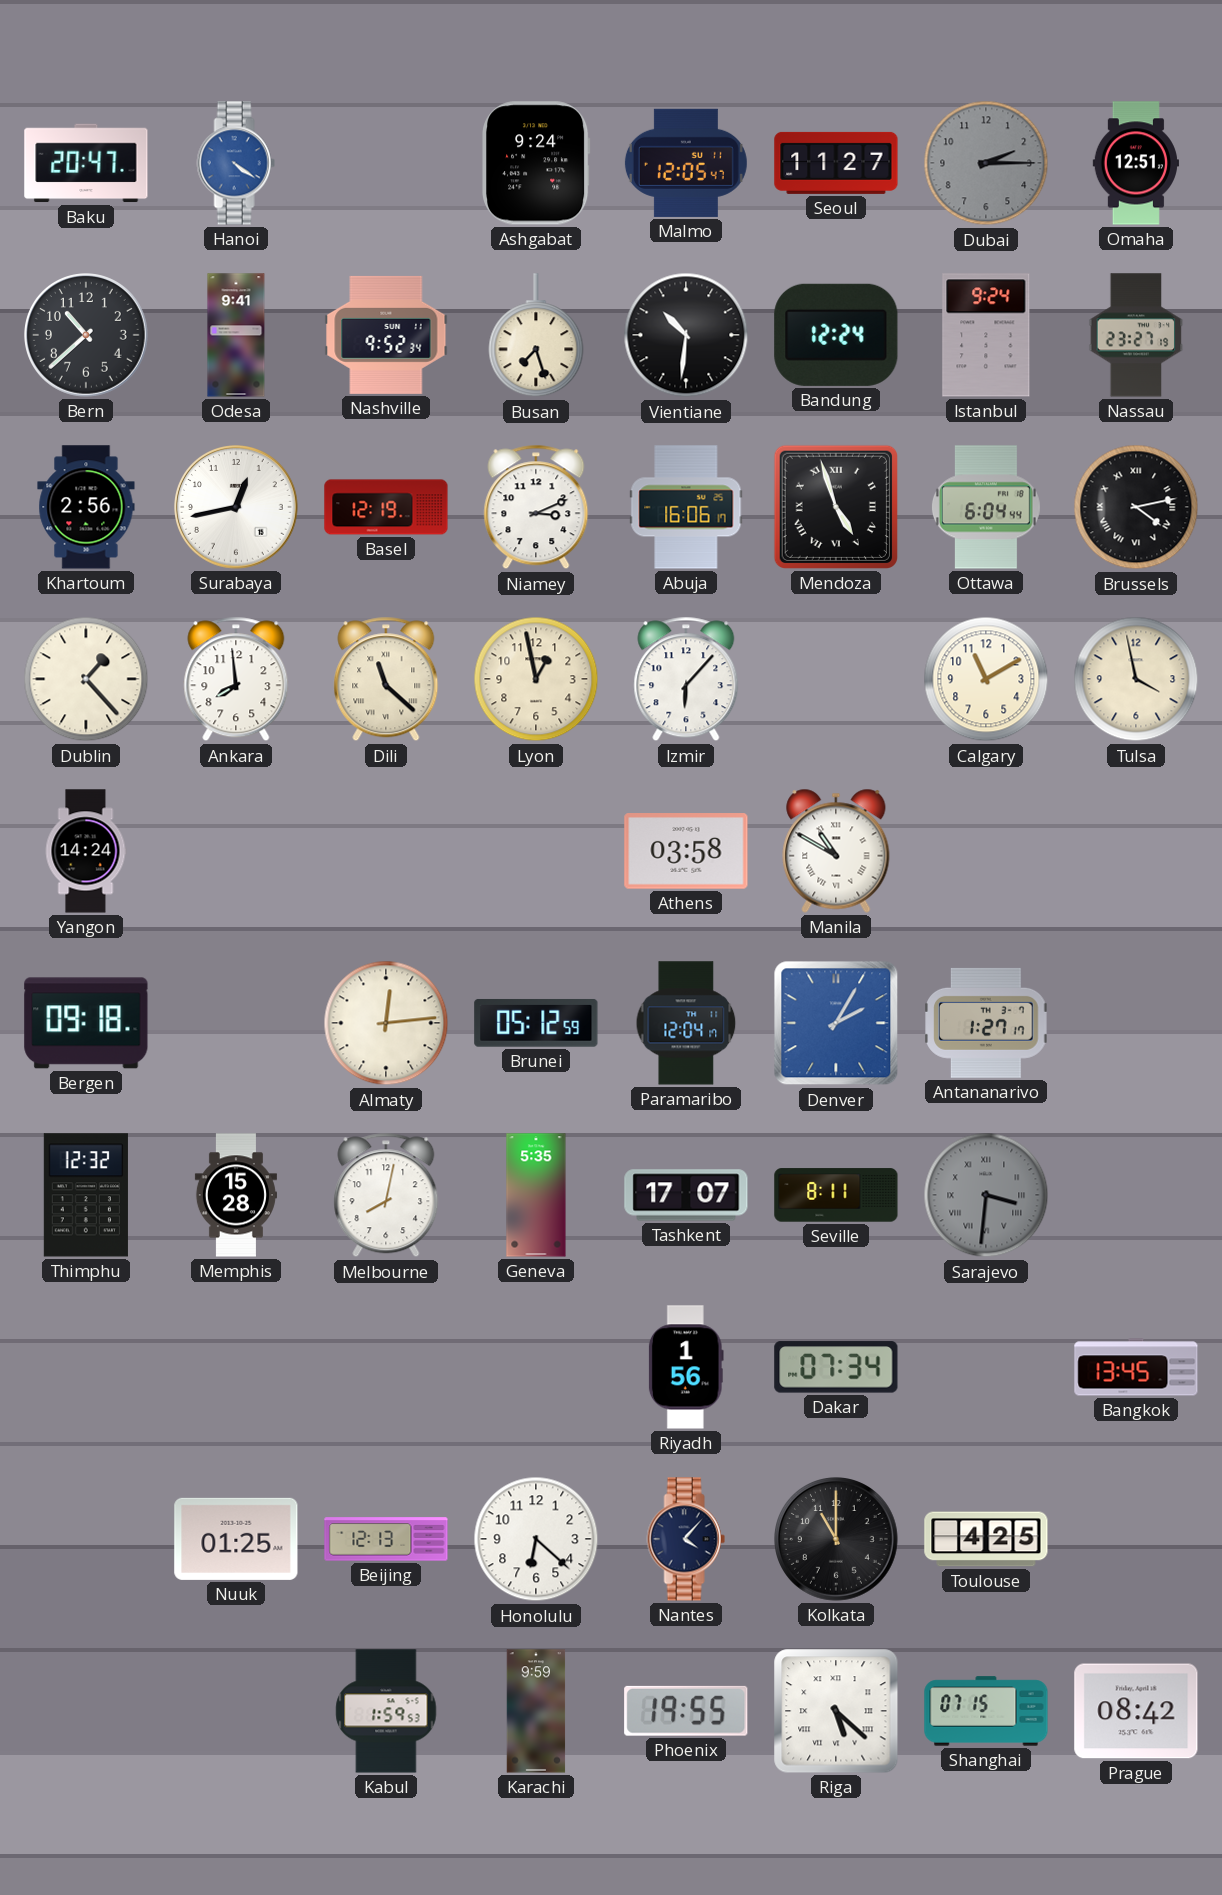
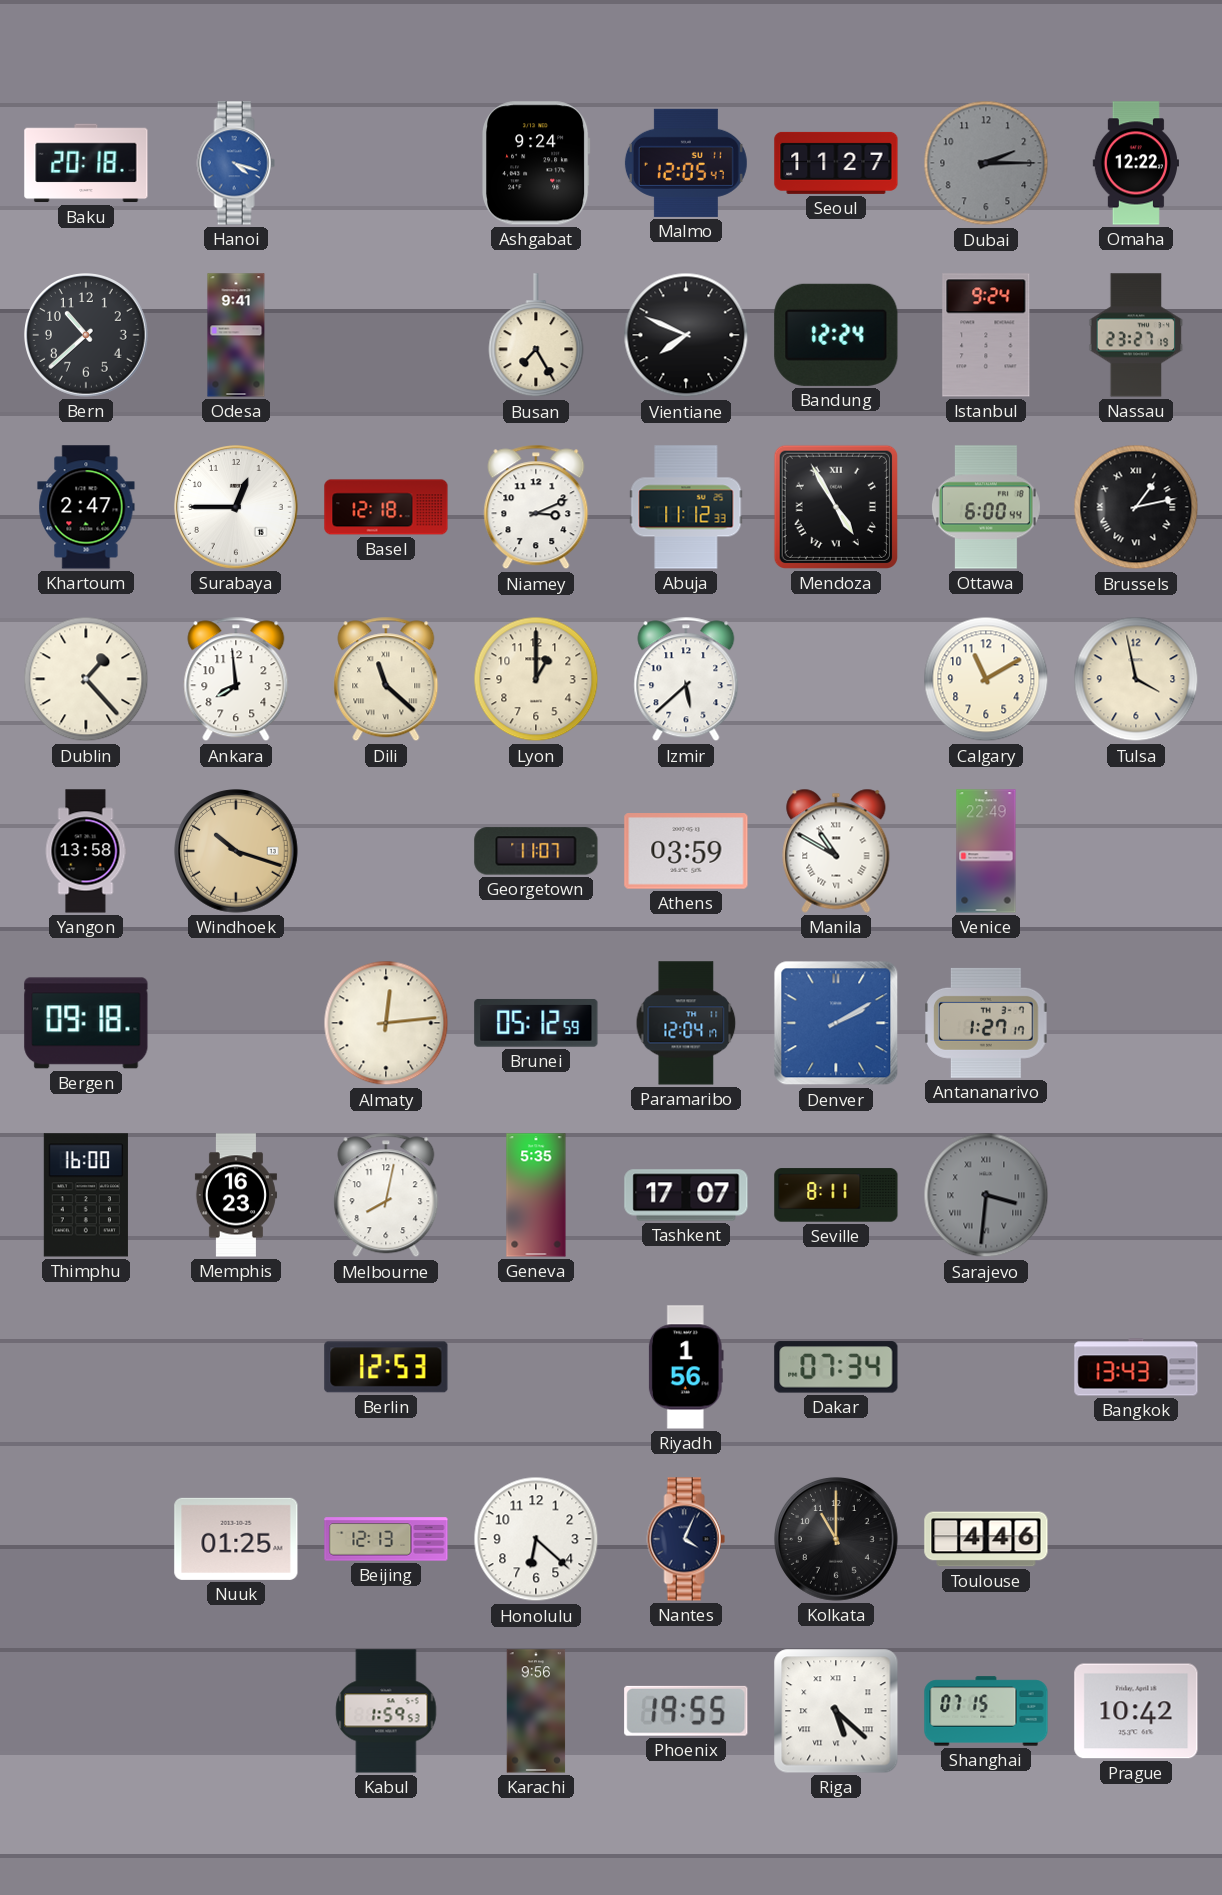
Baku: 20:47 -> 20:18 (86, 163)
Hanoi: 4:21 -> 4:18 (236, 163)
Omaha: 12:51 -> 12:22 (1135, 163)
Nashville: 9:52 -> none (386, 335)
Busan: 7:27 -> 7:25 (536, 336)
Vientiane: 10:31 -> 7:49 (686, 335)
Khartoum: 2:56 -> 2:47 (86, 507)
Surabaya: 12:43 -> 12:45 (237, 508)
Basel: 12:19 -> 12:18 (386, 507)
Abuja: 16:06 -> 11:12 (686, 507)
Mendoza: 4:57 -> 4:55 (836, 507)
Ottawa: 6:04 -> 6:00 (986, 507)
Brussels: 4:13 -> 1:13 (1136, 507)
Lyon: 12:58 -> 1:00 (536, 679)
Izmir: 6:07 -> 5:38 (686, 679)
Yangon: 14:24 -> 13:58 (86, 851)
Windhoek: none -> 10:18 (237, 852)
Georgetown: none -> 11:07 (536, 851)
Athens: 03:58 -> 03:59 (686, 851)
Venice: none -> 22:49 (986, 851)
Denver: 2:05 -> 2:10 (836, 1023)
Thimphu: 12:32 -> 16:00 (86, 1195)
Memphis: 15:28 -> 16:23 (236, 1195)
Berlin: none -> 12:53 (386, 1367)
Bangkok: 13:45 -> 13:43 (1136, 1367)
Nantes: 4:07 -> 4:04 (686, 1539)
Toulouse: 4:25 -> 4:46 (986, 1539)
Karachi: 9:59 -> 9:56 (536, 1711)
Prague: 08:42 -> 10:42 (1136, 1711)
